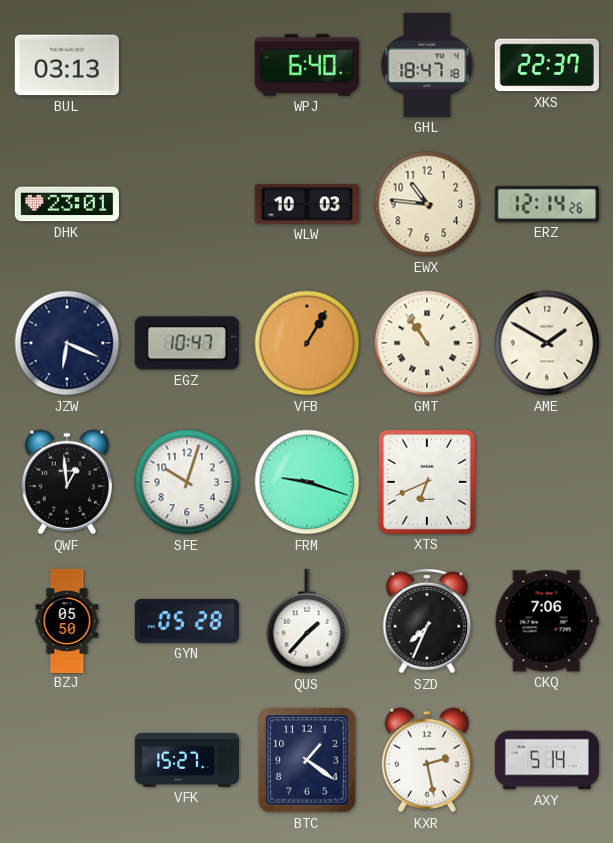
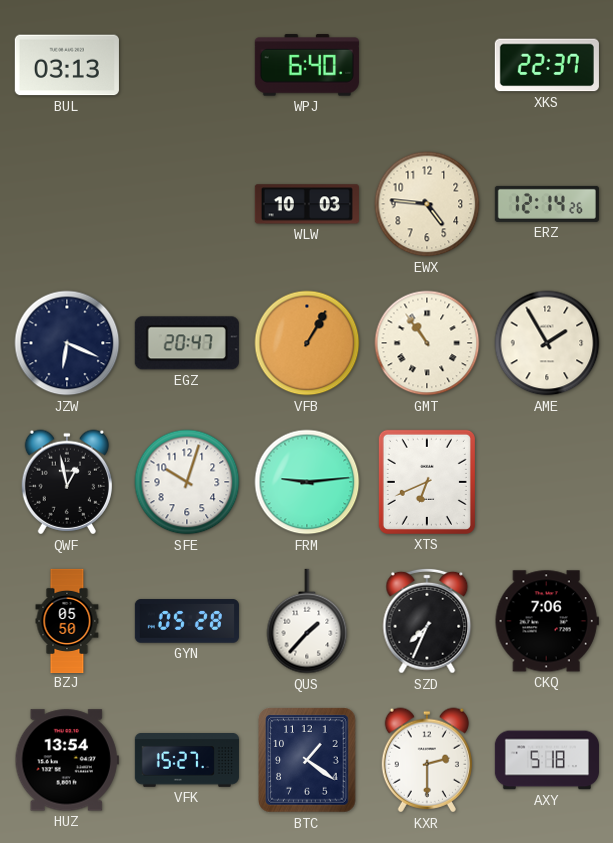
GHL: 18:47 -> none (427, 65)
DHK: 23:01 -> none (67, 204)
EWX: 10:46 -> 4:46 (427, 204)
EGZ: 10:47 -> 20:47 (187, 343)
AME: 1:50 -> 1:55 (547, 343)
QWF: 12:59 -> 12:58 (67, 482)
FRM: 9:18 -> 9:14 (307, 482)
HUZ: none -> 13:54 (67, 760)
KXR: 2:28 -> 2:30 (427, 760)
AXY: 5:14 -> 5:18 (547, 760)
